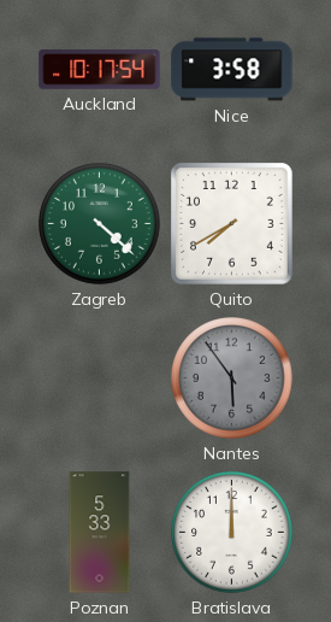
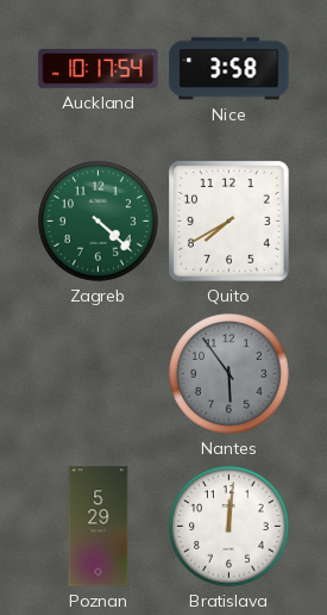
Poznan: 5:33 -> 5:29 (99, 527)
Bratislava: 12:00 -> 12:01 (229, 527)
